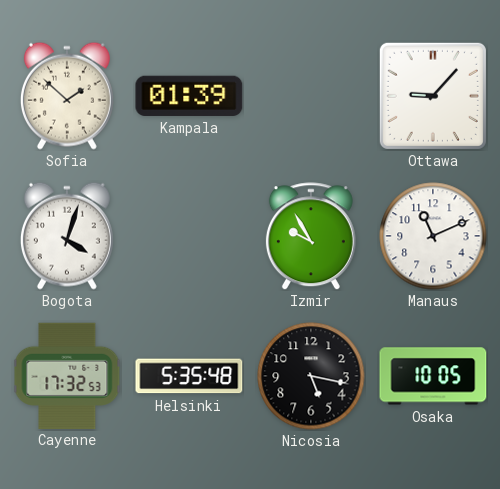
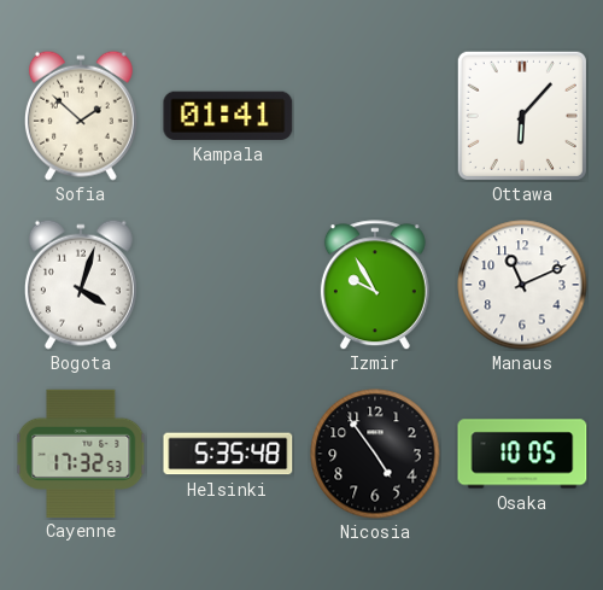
Kampala: 01:39 -> 01:41 (228, 116)
Ottawa: 9:07 -> 6:07 (522, 116)
Nicosia: 5:17 -> 4:54 (375, 454)
